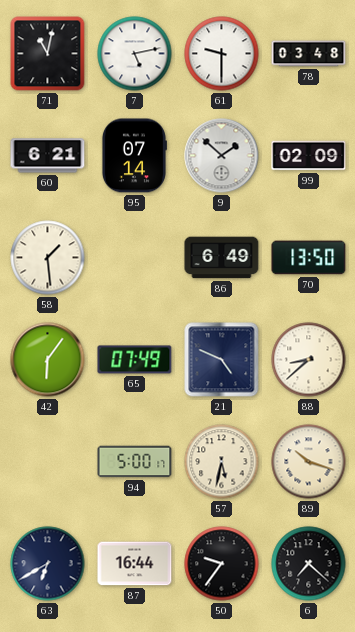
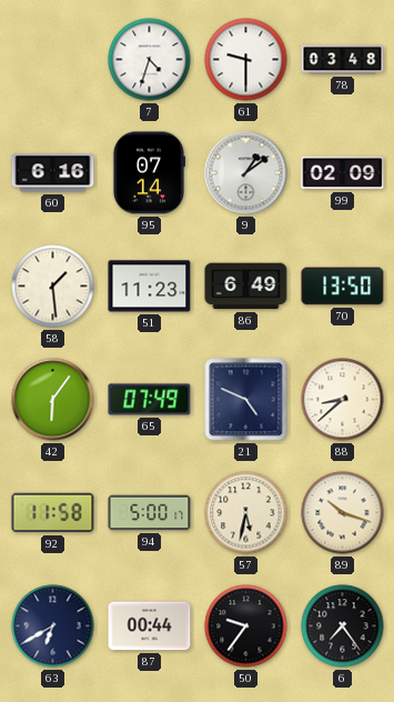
71: 11:02 -> none (48, 54)
7: 5:13 -> 4:33 (150, 60)
60: 6:21 -> 6:16 (53, 173)
9: 1:52 -> 1:09 (246, 173)
51: none -> 11:23 (150, 287)
92: none -> 11:58 (53, 513)
87: 16:44 -> 00:44 (150, 626)
6: 7:22 -> 7:24 (343, 626)
